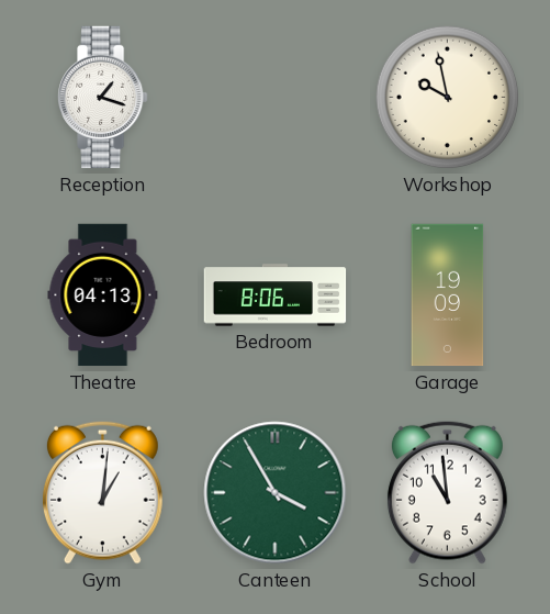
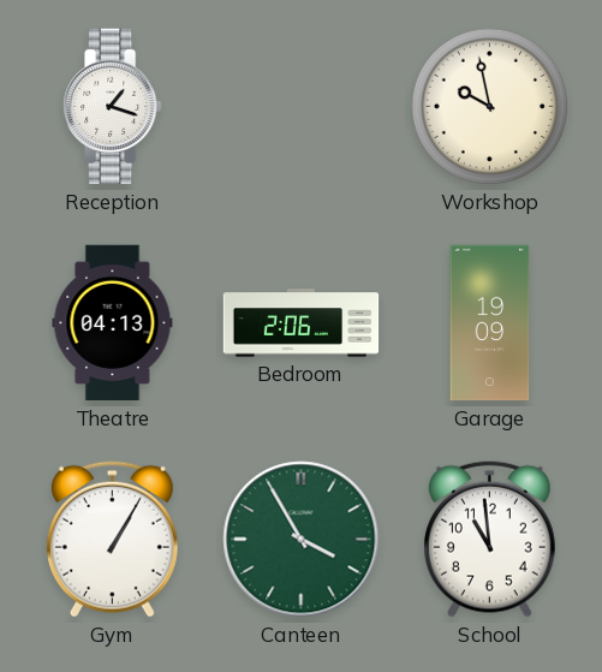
Bedroom: 8:06 -> 2:06 (302, 323)
Gym: 1:01 -> 1:05 (112, 539)
